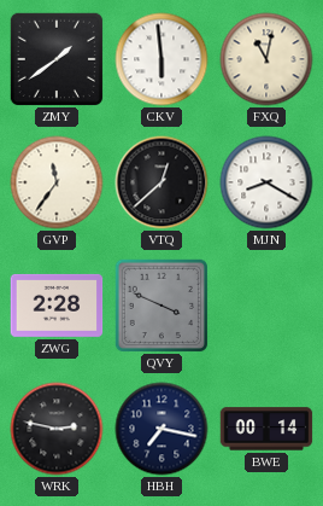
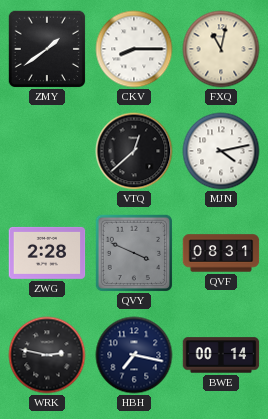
CKV: 5:59 -> 8:15 (134, 49)
GVP: 11:36 -> none (57, 182)
MJN: 8:20 -> 4:13 (221, 151)
QVF: none -> 08:31 (221, 253)
